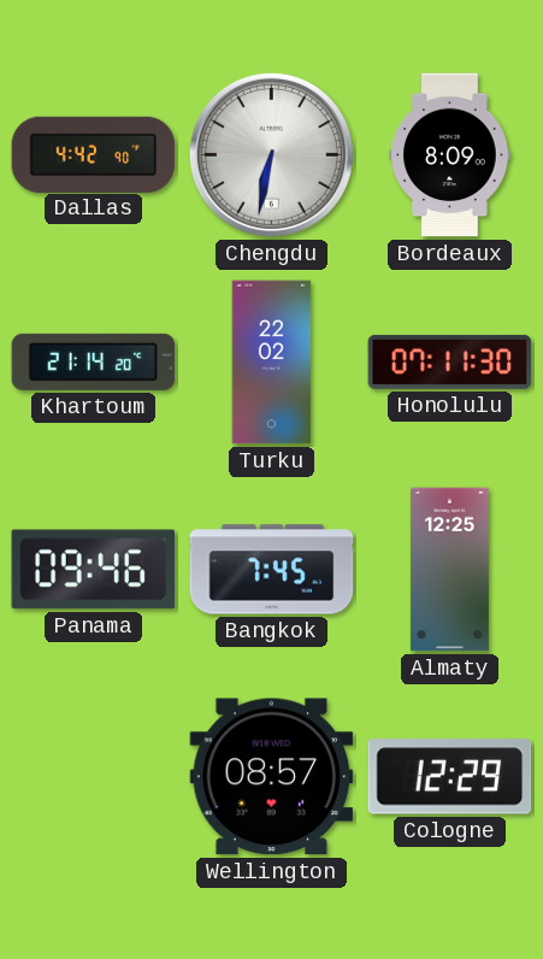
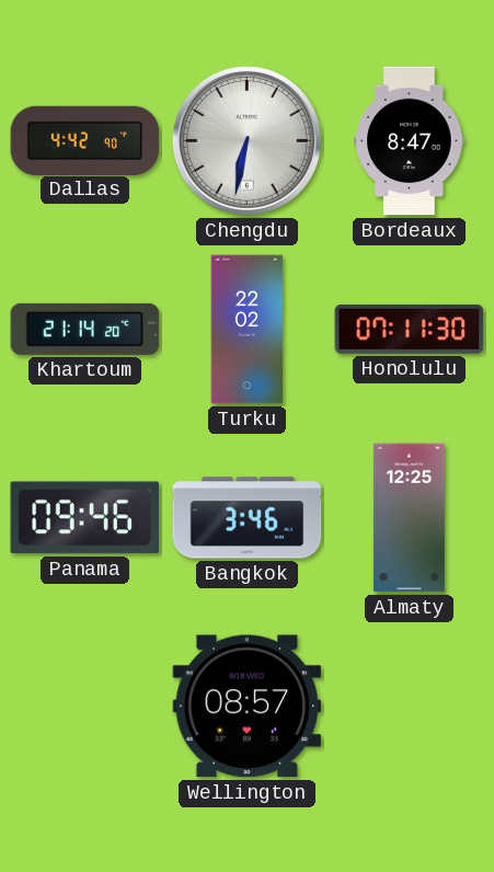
Bordeaux: 8:09 -> 8:47 (410, 141)
Bangkok: 7:45 -> 3:46 (248, 518)
Cologne: 12:29 -> none (450, 777)
